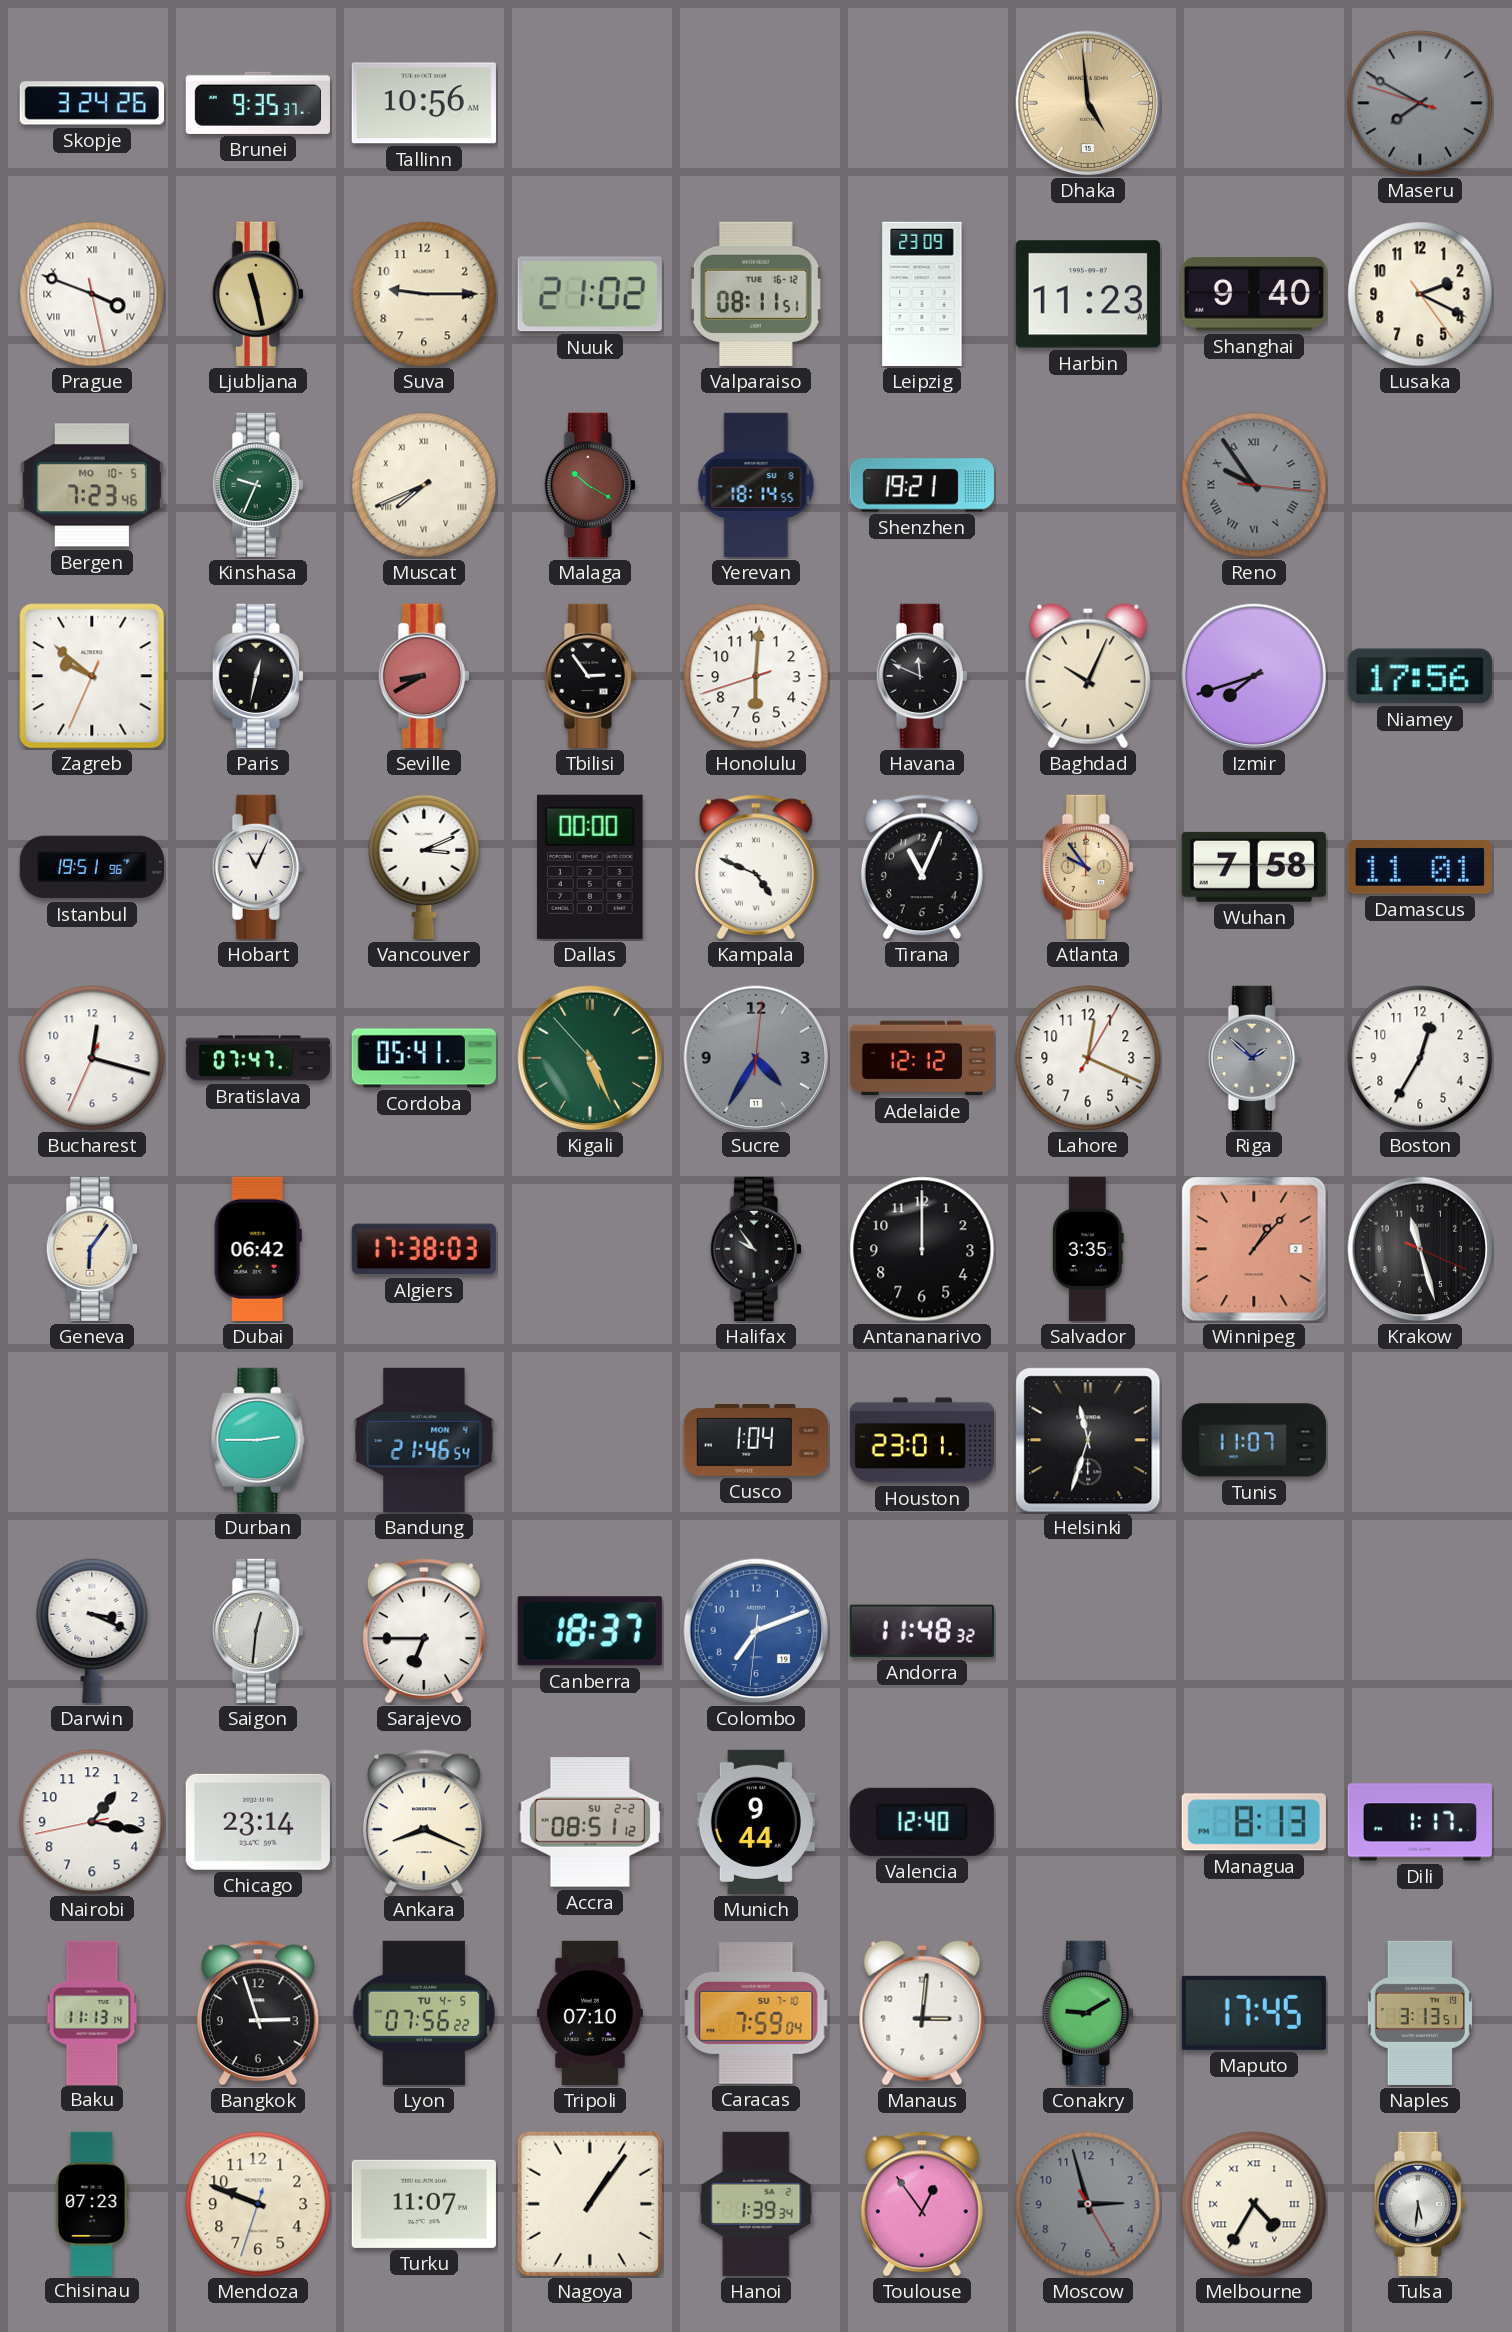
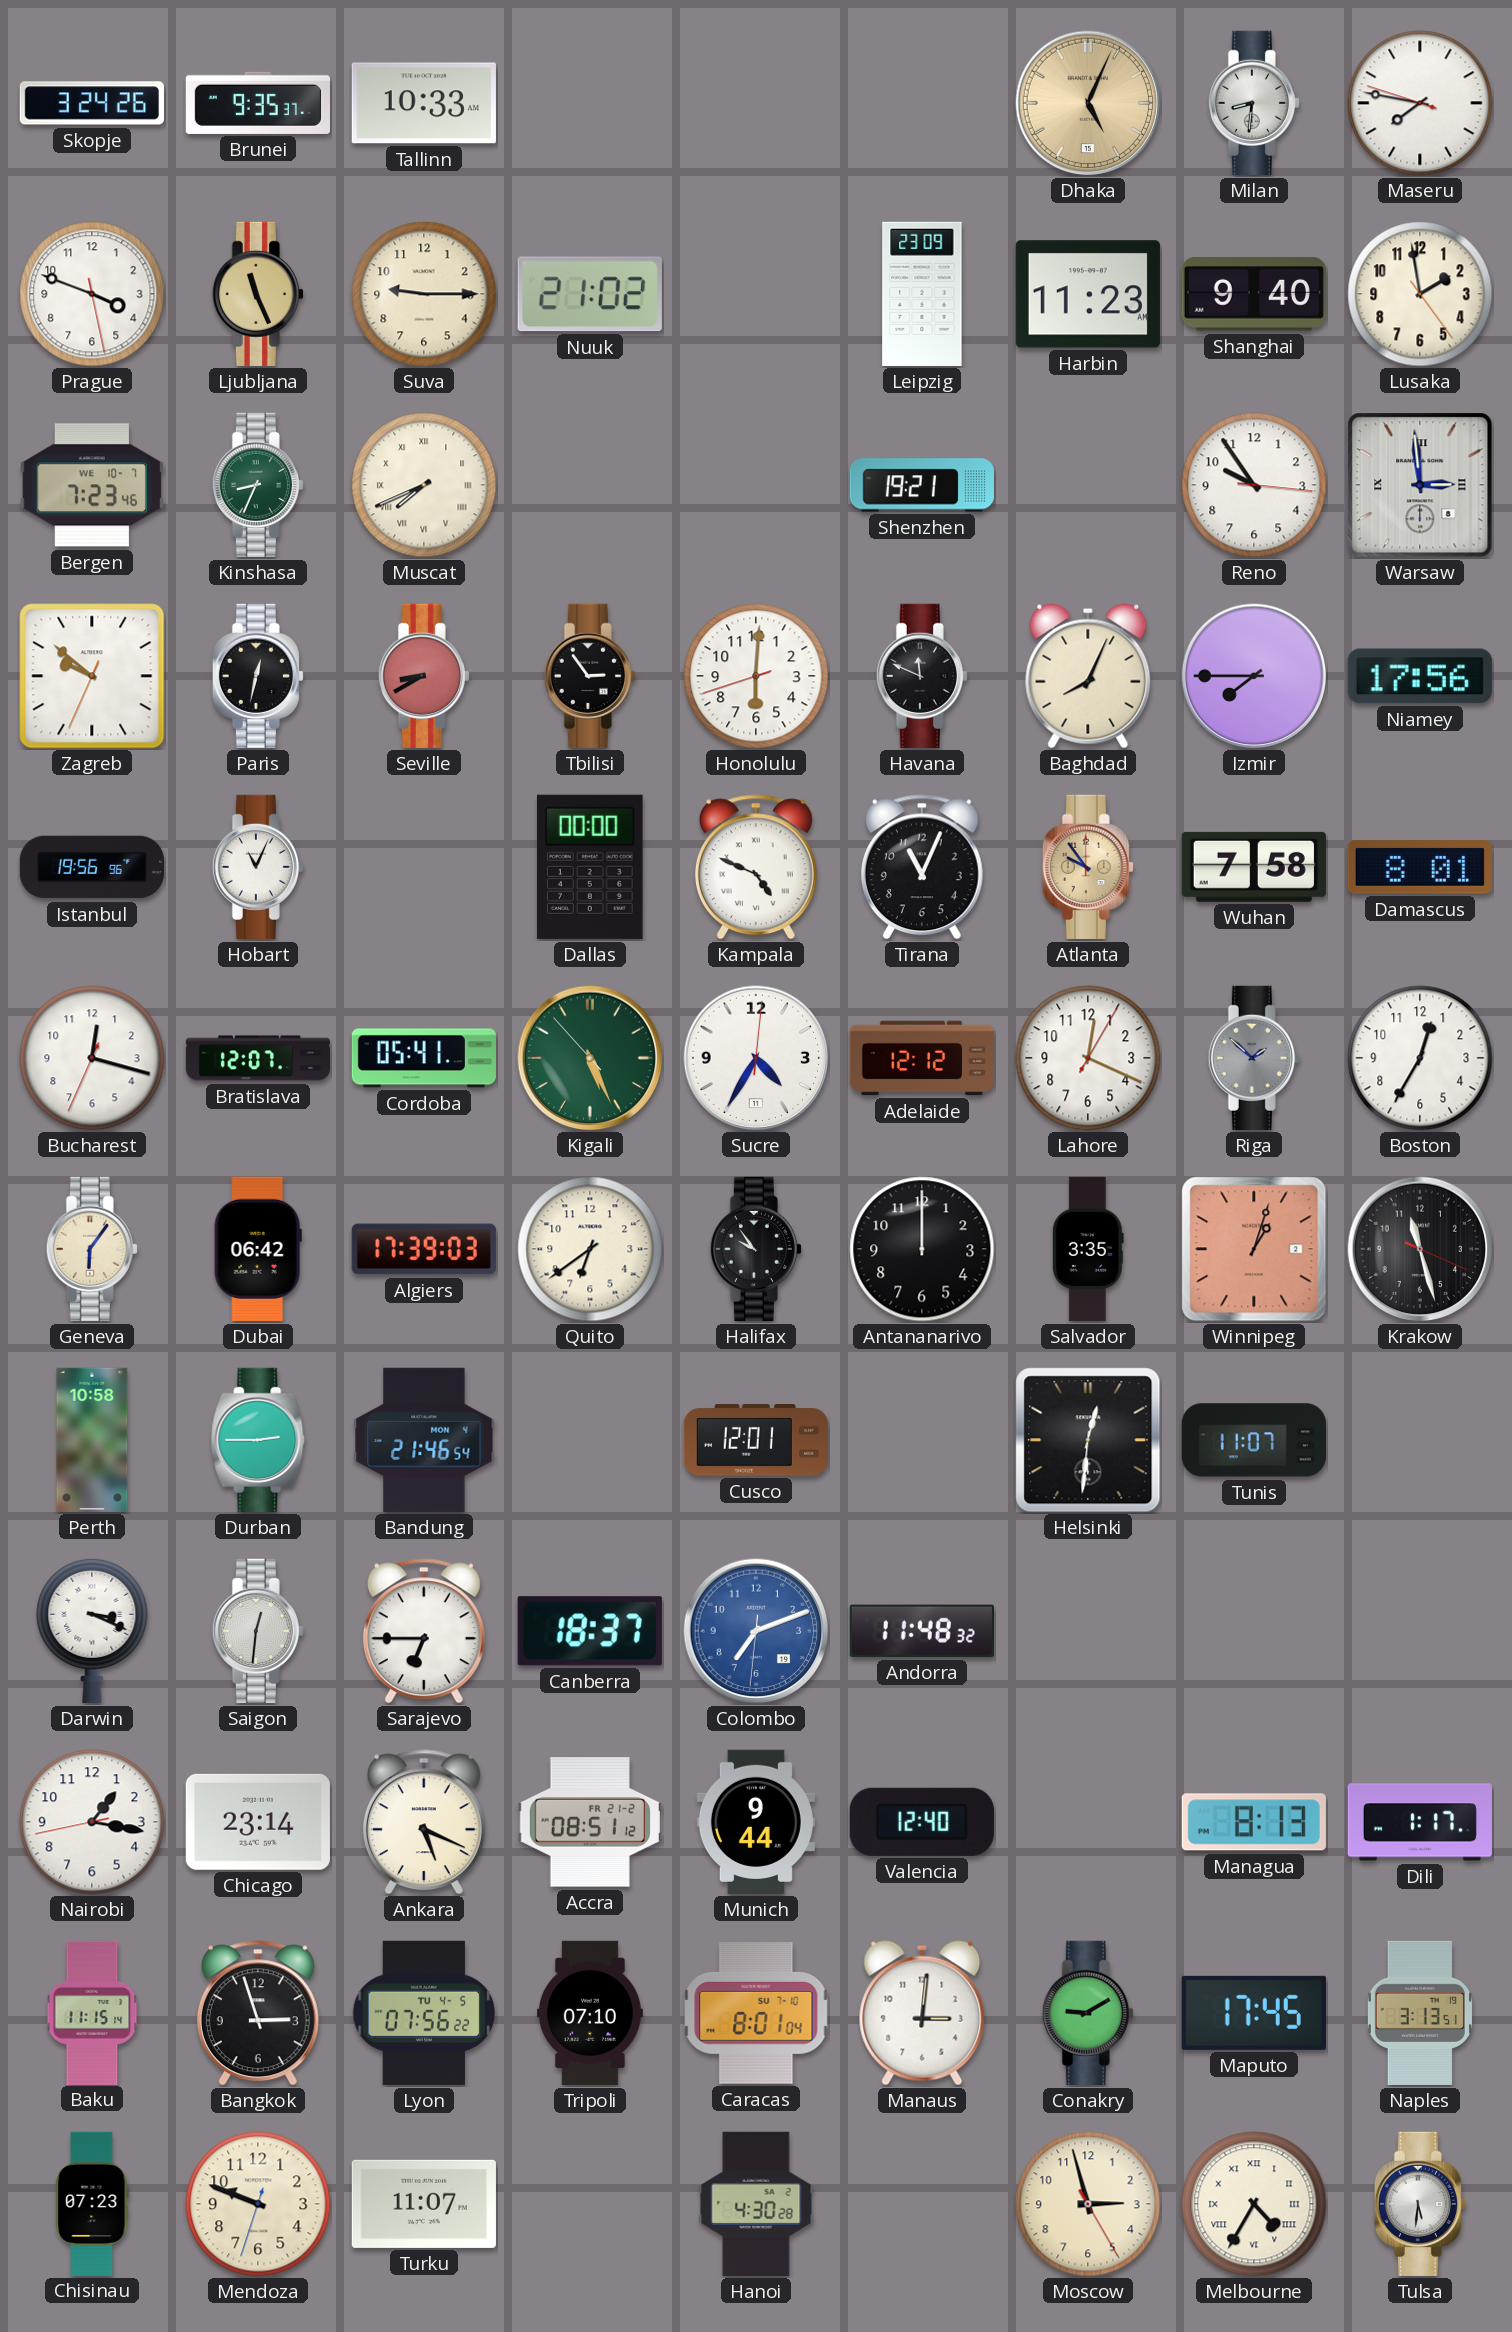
Tallinn: 10:56 -> 10:33 (424, 103)
Dhaka: 4:59 -> 5:04 (1088, 103)
Milan: none -> 8:31 (1254, 103)
Maseru: 7:49 -> 7:46 (1420, 103)
Maseru dial: grey -> white (1420, 103)
Prague numerals: Roman -> Arabic (92, 294)
Ljubljana: 11:28 -> 11:26 (258, 294)
Valparaiso: 08:11 -> none (756, 294)
Lusaka: 2:19 -> 1:58 (1420, 294)
Bergen date: MO 10-5 -> WE 10-7 (92, 485)
Kinshasa: 9:34 -> 8:34 (258, 485)
Malaga: 10:20 -> none (590, 485)
Yerevan: 18:14 -> none (756, 485)
Reno dial: grey -> white (1254, 485)
Reno numerals: Roman -> Arabic (1254, 485)
Warsaw: none -> 2:59 (1420, 485)
Baghdad: 10:04 -> 8:04 (1088, 676)
Izmir: 7:42 -> 7:45 (1254, 676)
Istanbul: 19:51 -> 19:56 (92, 867)
Vancouver: 3:11 -> none (424, 866)
Damascus: 11:01 -> 8:01 (1420, 867)
Bratislava: 07:47 -> 12:07 (257, 1058)
Sucre dial: grey -> white (756, 1058)
Algiers: 17:38 -> 17:39 (424, 1249)
Quito: none -> 6:39 (590, 1249)
Winnipeg: 1:07 -> 1:03 (1254, 1249)
Perth: none -> 10:58 (92, 1440)
Cusco: 1:04 -> 12:01 (756, 1440)
Houston: 23:01 -> none (922, 1440)
Helsinki: 11:33 -> 12:31 (1088, 1440)
Ankara: 8:19 -> 5:19 (424, 1822)
Accra date: SU 2-2 -> FR 21-2 (590, 1822)
Baku: 11:13 -> 11:15 (92, 2012)
Caracas: 7:59 -> 8:01 (756, 2013)
Nagoya: 1:06 -> none (590, 2204)
Hanoi: 1:39 -> 4:30 (756, 2204)
Toulouse: 12:54 -> none (922, 2204)
Moscow dial: grey -> cream (1088, 2204)
